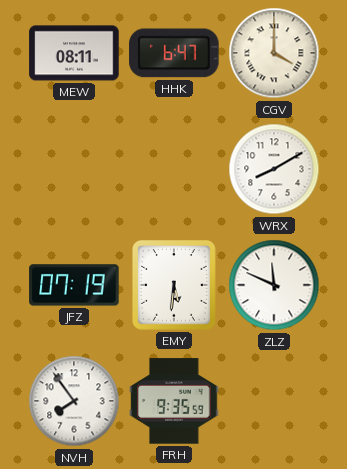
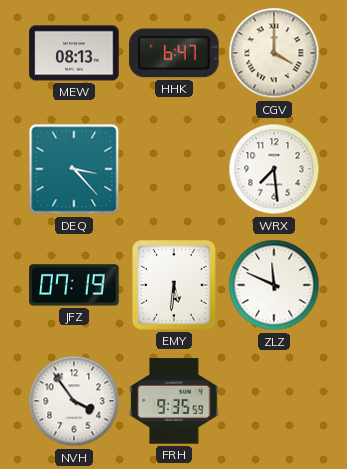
MEW: 08:11 -> 08:13 (74, 53)
DEQ: none -> 3:23 (74, 169)
WRX: 8:10 -> 7:29 (274, 169)
NVH: 7:54 -> 3:54 (74, 401)
